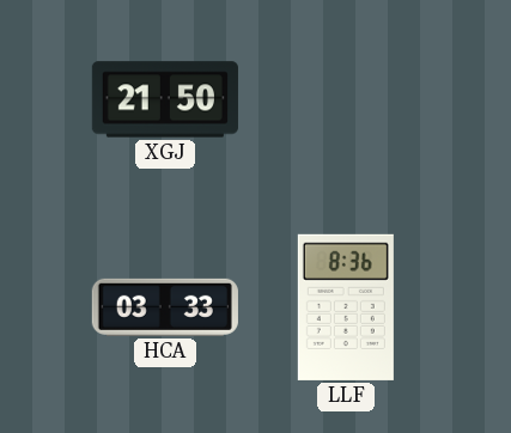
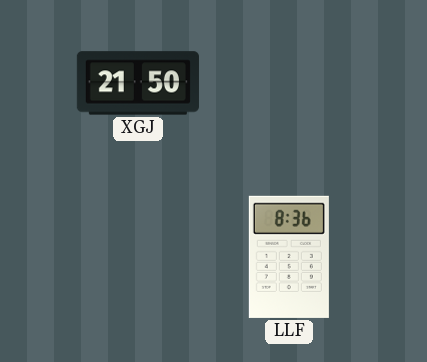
HCA: 03:33 -> none (165, 307)
